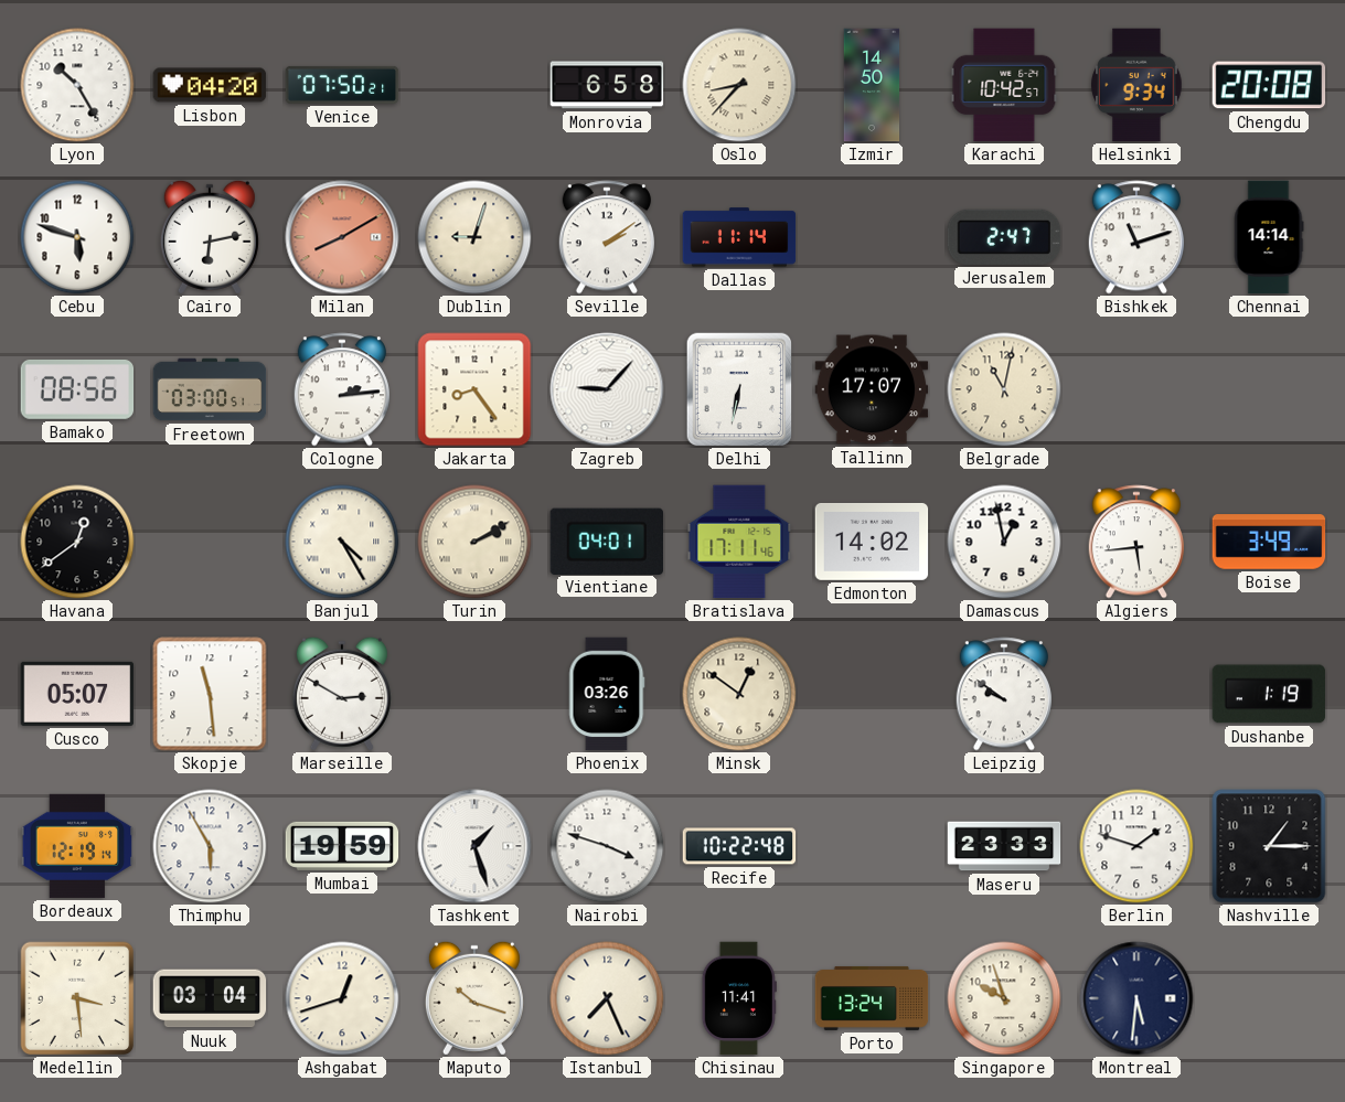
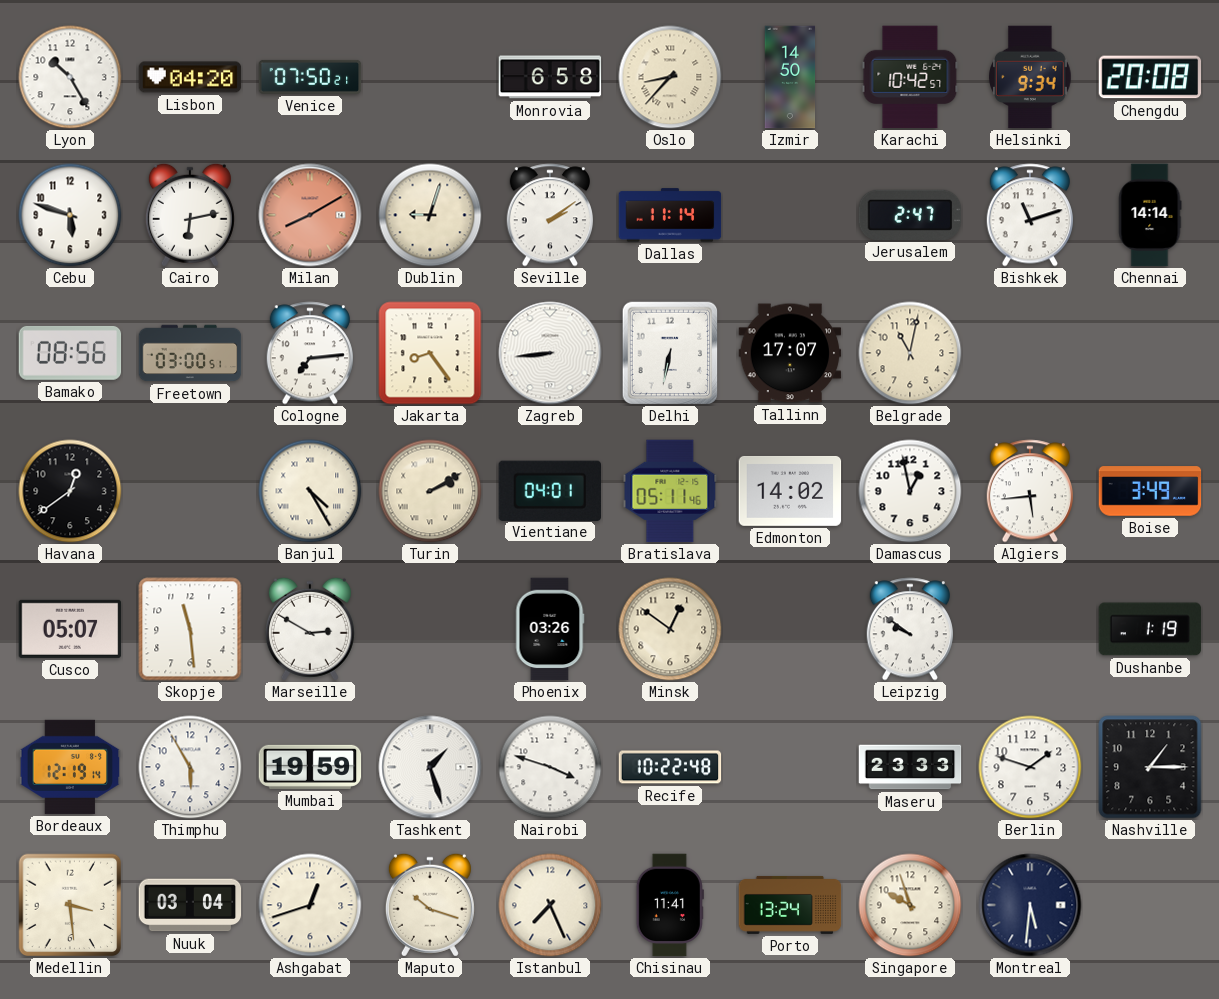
Cologne: 2:14 -> 7:14 (309, 353)
Zagreb: 9:07 -> 8:44 (550, 353)
Bratislava: 17:11 -> 05:11 (670, 491)
